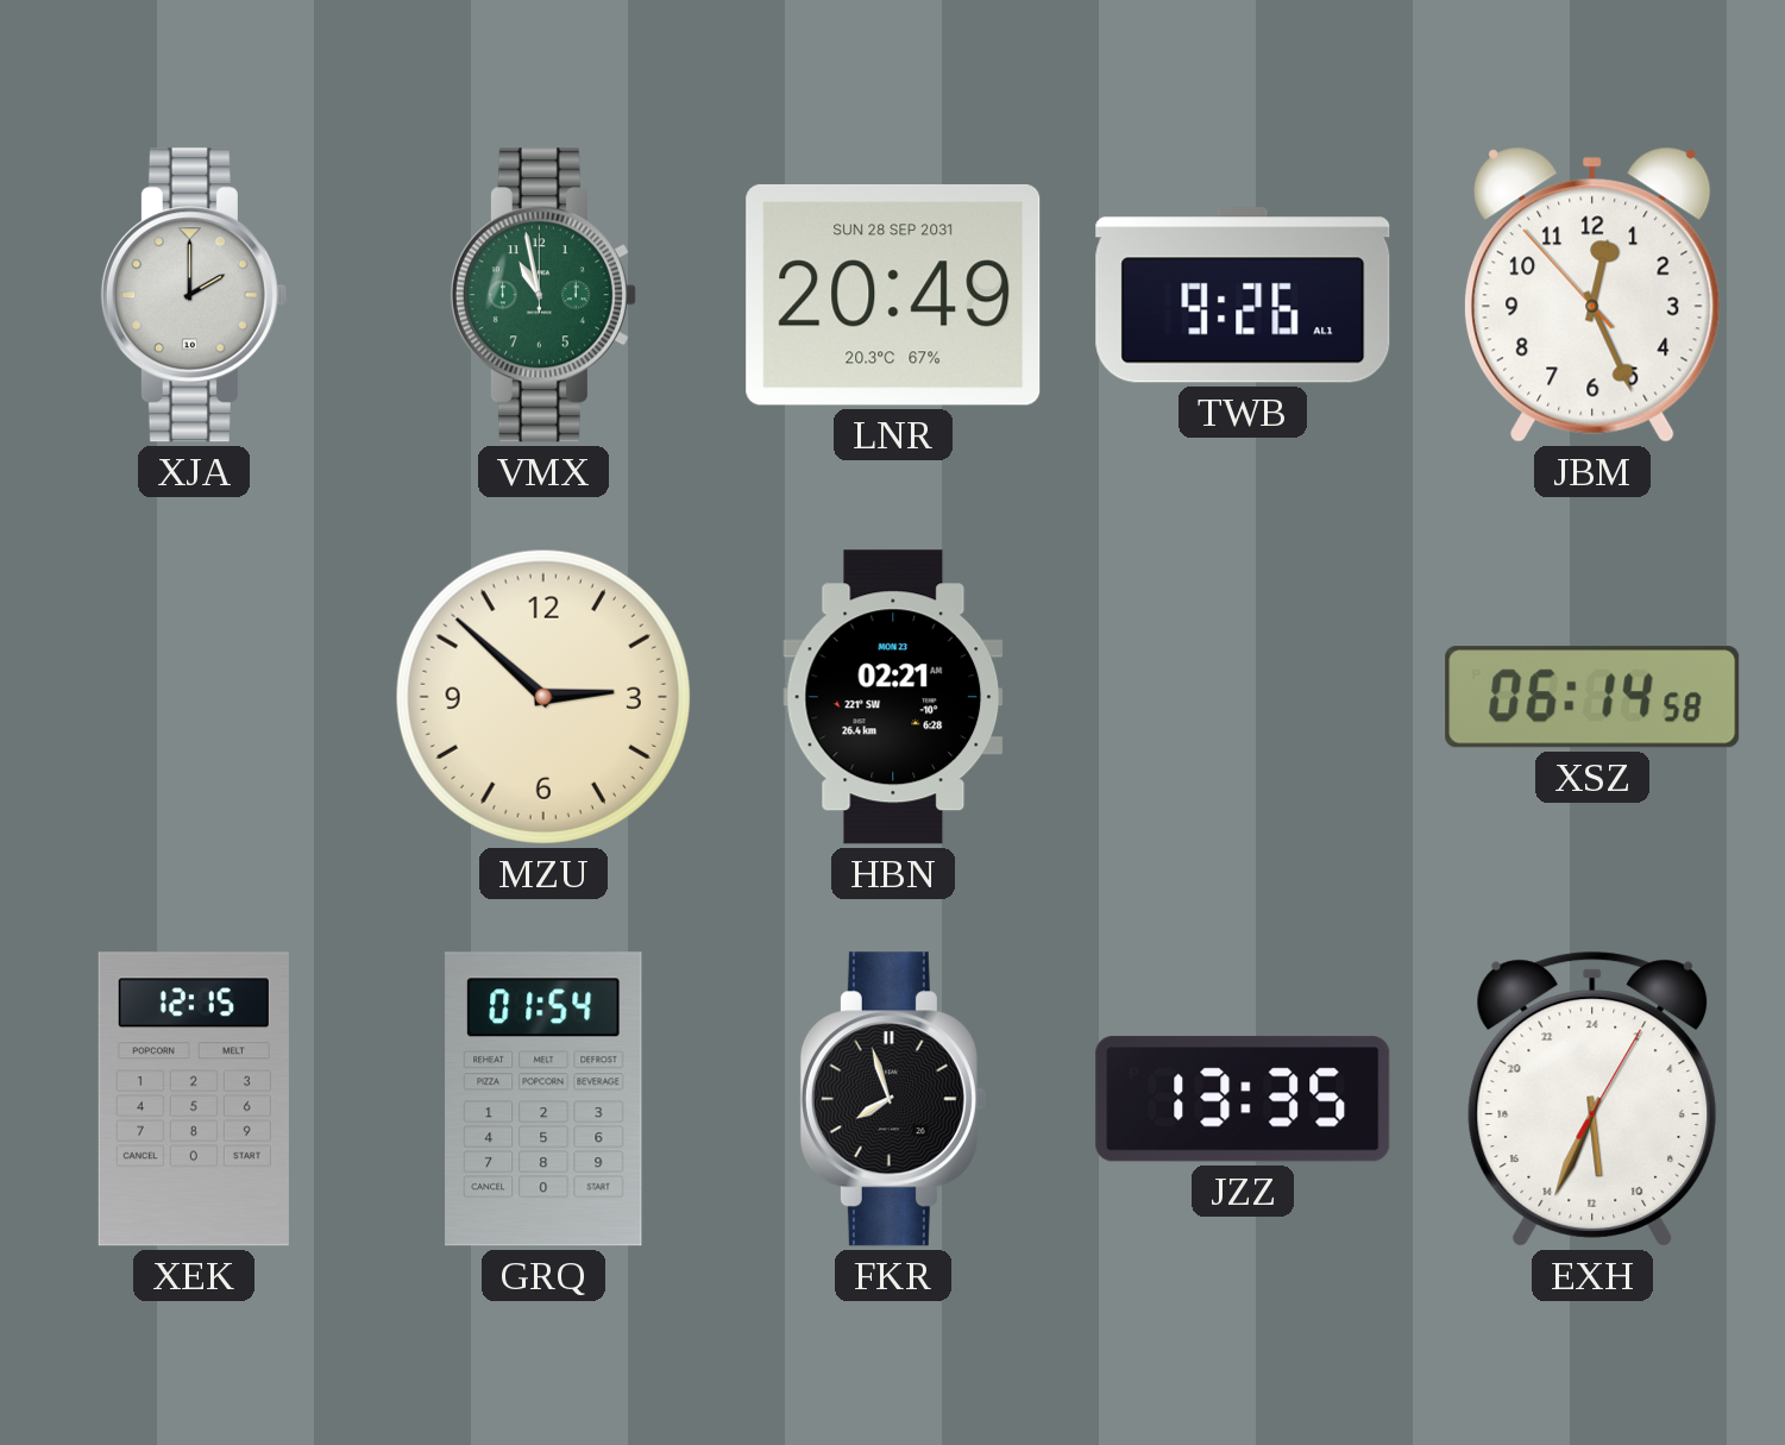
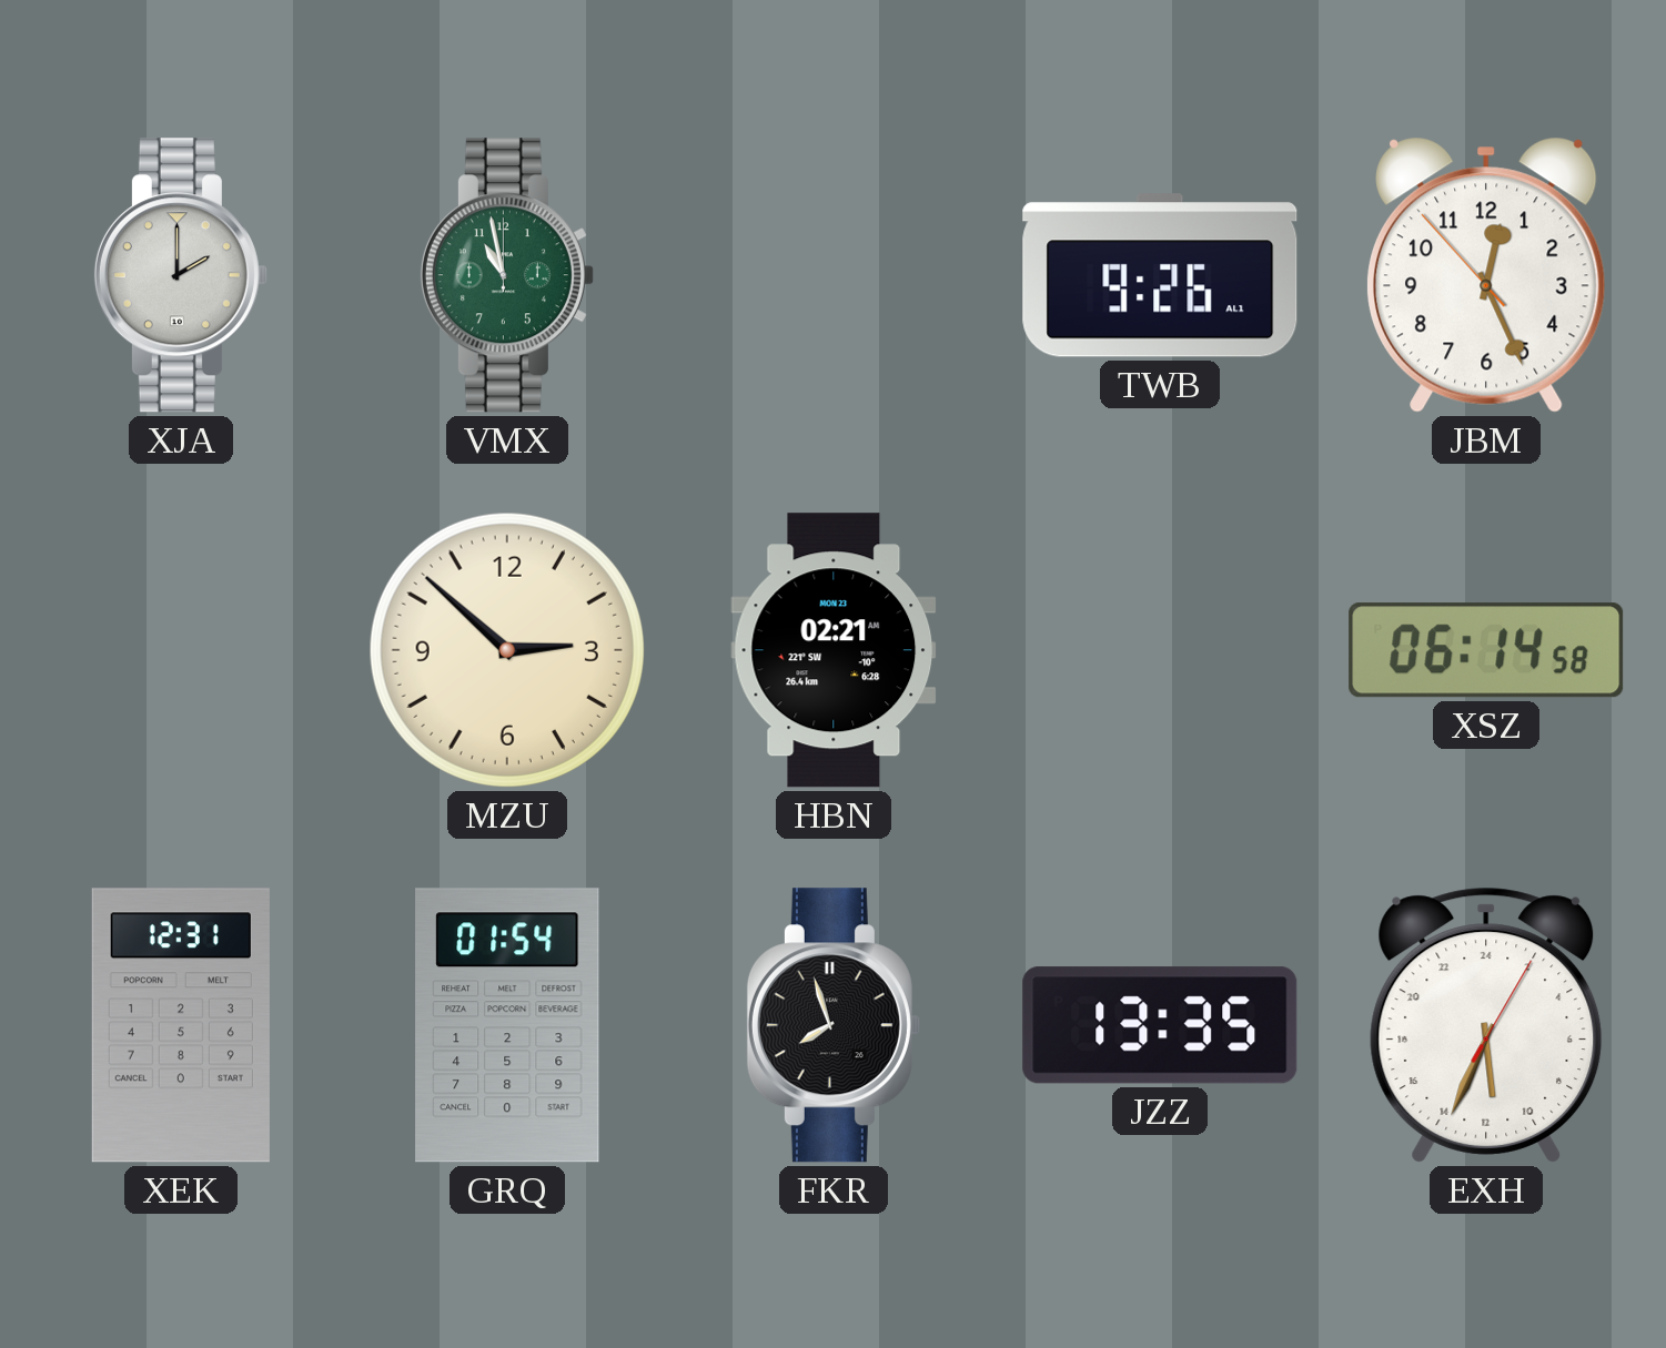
LNR: 20:49 -> none (893, 295)
XEK: 12:15 -> 12:31 (181, 1025)
